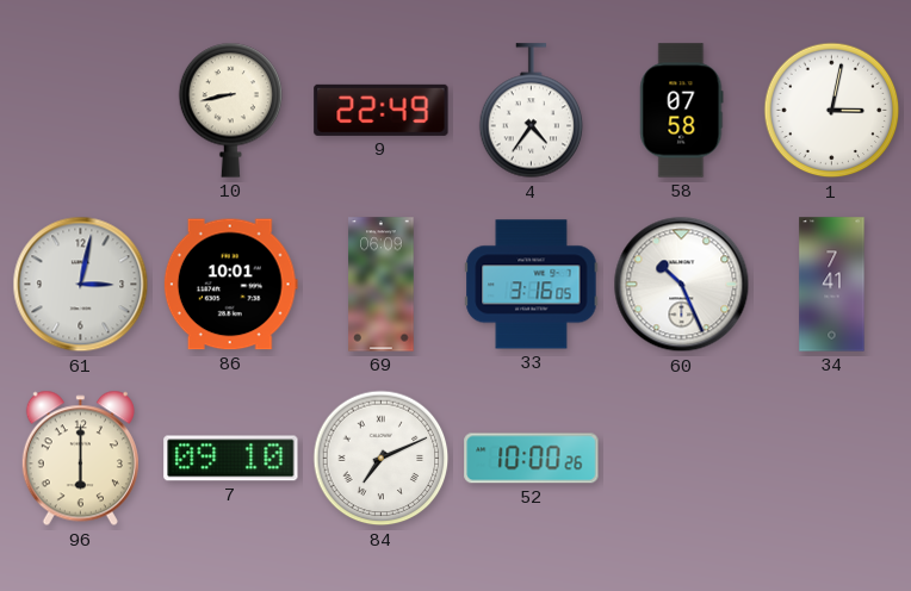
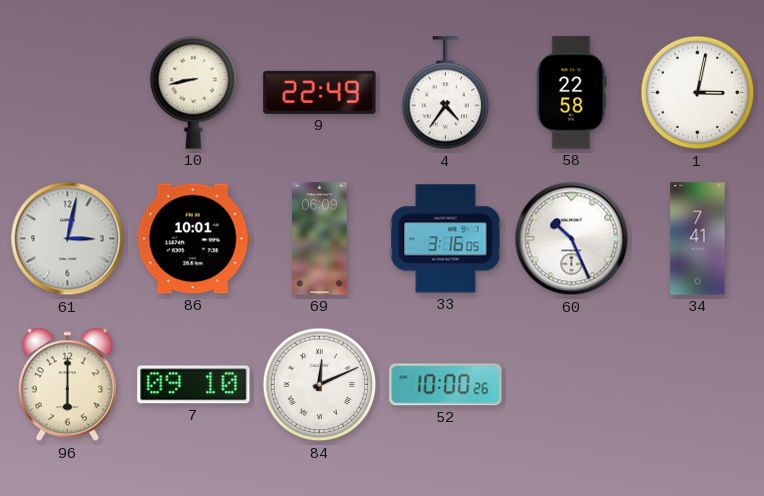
58: 07:58 -> 22:58 (572, 93)
84: 7:11 -> 12:11 (320, 385)
